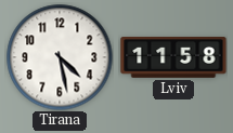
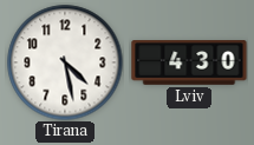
Lviv: 11:58 -> 4:30 (189, 62)
